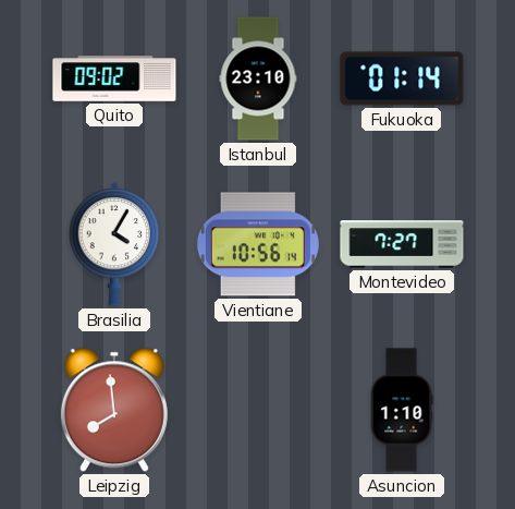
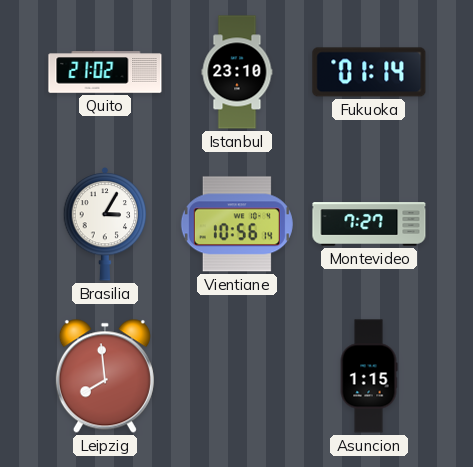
Quito: 09:02 -> 21:02 (105, 72)
Brasilia: 4:05 -> 3:05 (105, 225)
Asuncion: 1:10 -> 1:15 (369, 376)
